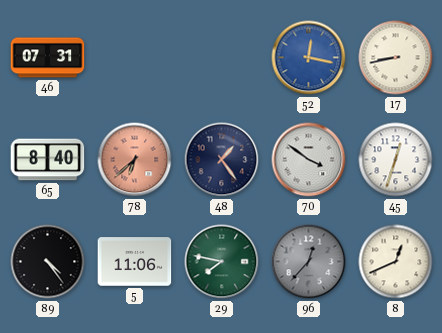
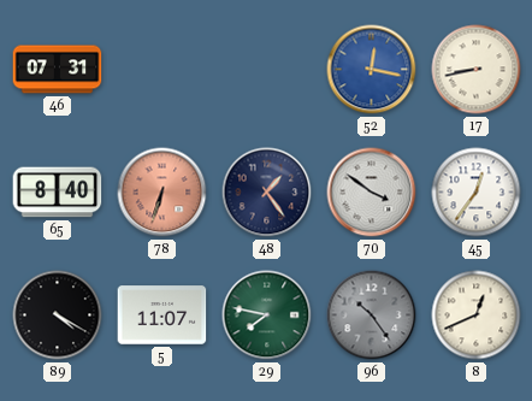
78: 6:38 -> 6:33 (162, 193)
45: 12:33 -> 12:36 (477, 193)
89: 4:24 -> 4:20 (58, 316)
5: 11:06 -> 11:07 (162, 316)
96: 12:37 -> 10:24 (372, 316)
